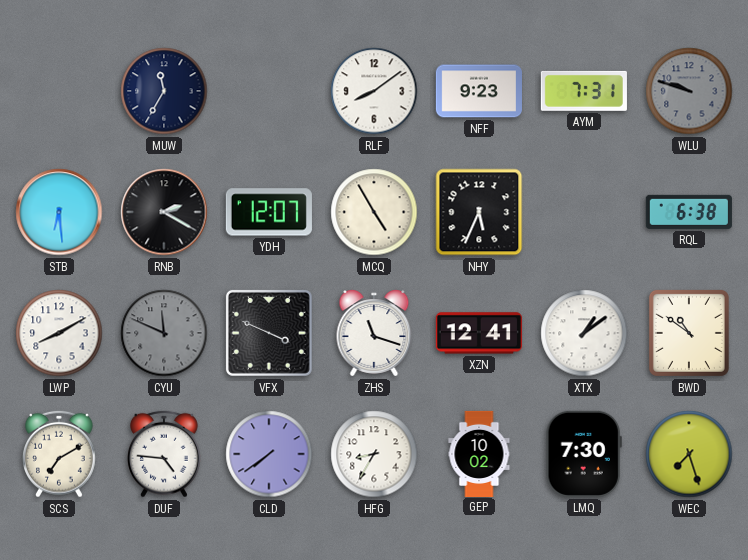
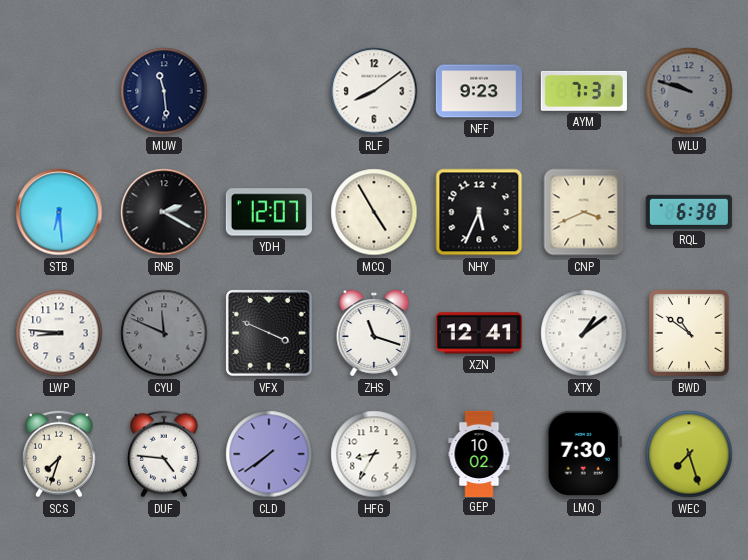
MUW: 11:35 -> 11:29 (164, 91)
CNP: none -> 3:41 (584, 212)
LWP: 8:10 -> 8:46 (59, 333)
SCS: 7:10 -> 7:33 (60, 454)
